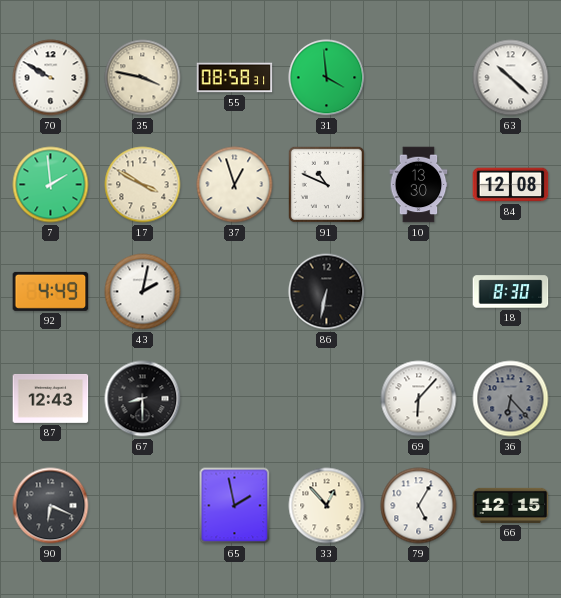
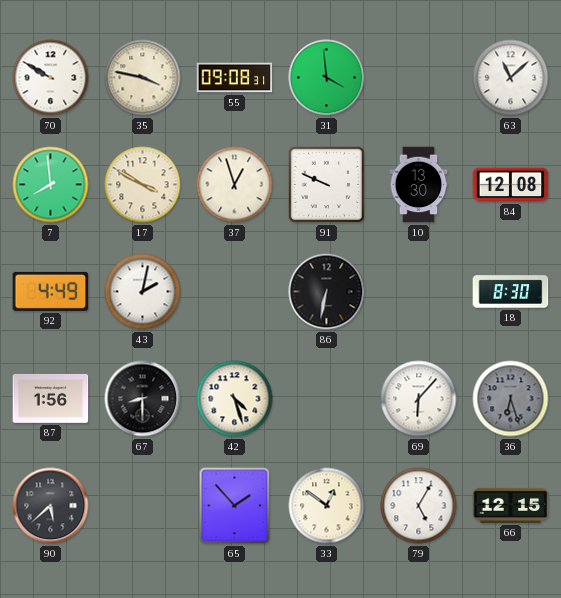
55: 08:58 -> 09:08 (235, 78)
63: 10:22 -> 11:08 (511, 78)
7: 1:59 -> 7:59 (51, 185)
91: 10:49 -> 9:49 (326, 184)
87: 12:43 -> 1:56 (51, 398)
42: none -> 4:27 (235, 399)
36: 6:23 -> 6:27 (511, 399)
90: 6:19 -> 5:38 (51, 506)
65: 1:58 -> 1:53 (235, 506)
33: 12:53 -> 12:51 (327, 506)
